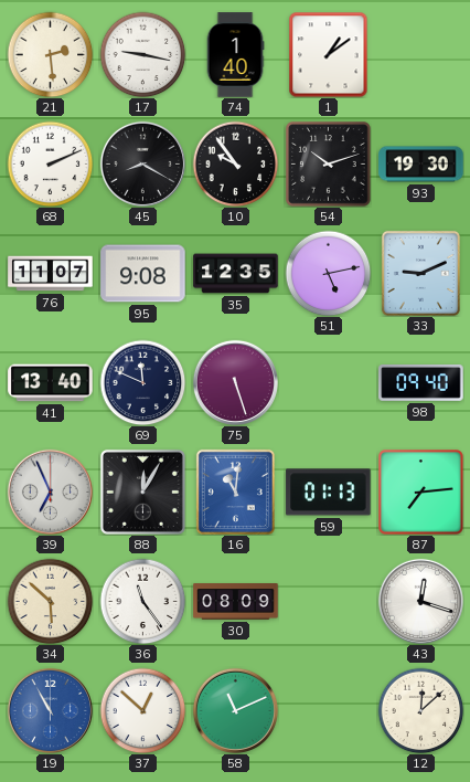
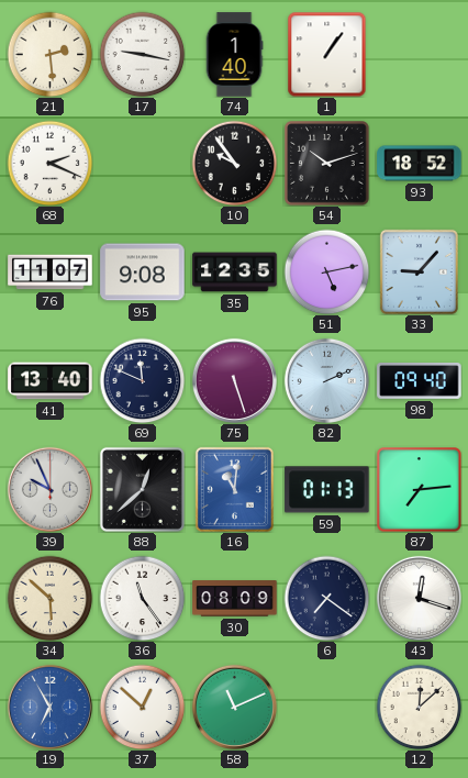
1: 1:09 -> 1:06 (327, 54)
68: 2:11 -> 2:19 (49, 163)
45: 8:20 -> none (142, 163)
93: 19:30 -> 18:52 (420, 164)
33: 9:11 -> 9:07 (419, 271)
82: none -> 2:11 (326, 380)
39: 6:56 -> 9:56 (49, 489)
88: 12:05 -> 12:38 (142, 489)
6: none -> 7:21 (326, 598)
19: 10:55 -> 6:55 (49, 707)
